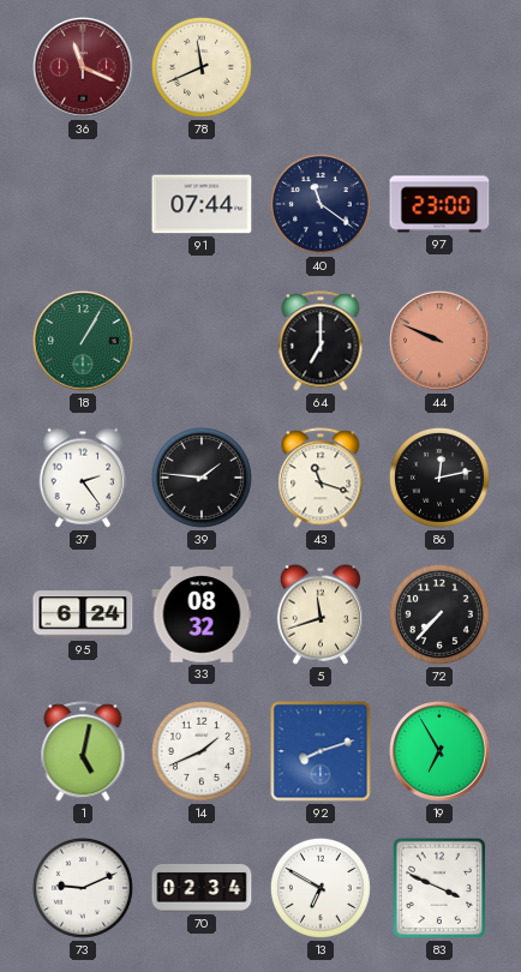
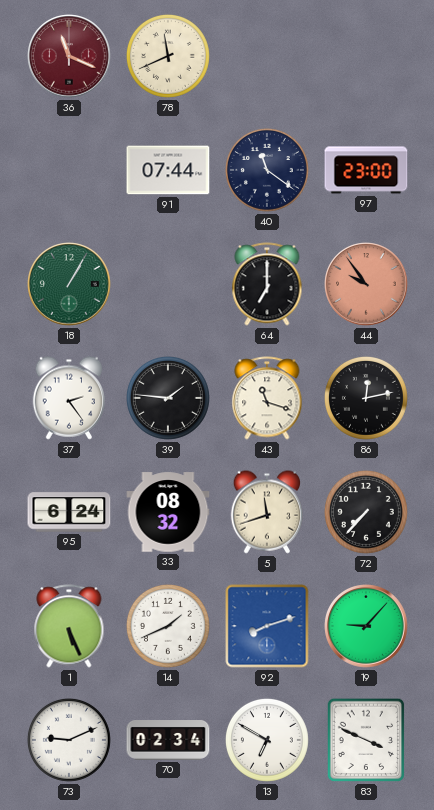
44: 9:49 -> 9:54 (366, 284)
1: 5:02 -> 5:26 (69, 626)
19: 6:55 -> 9:07 (366, 626)
